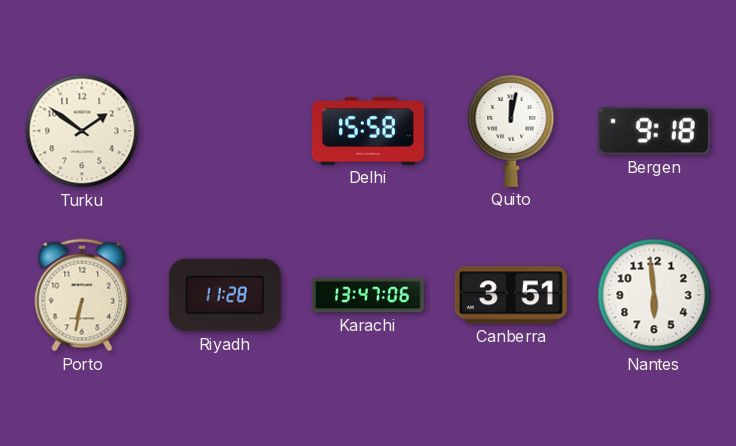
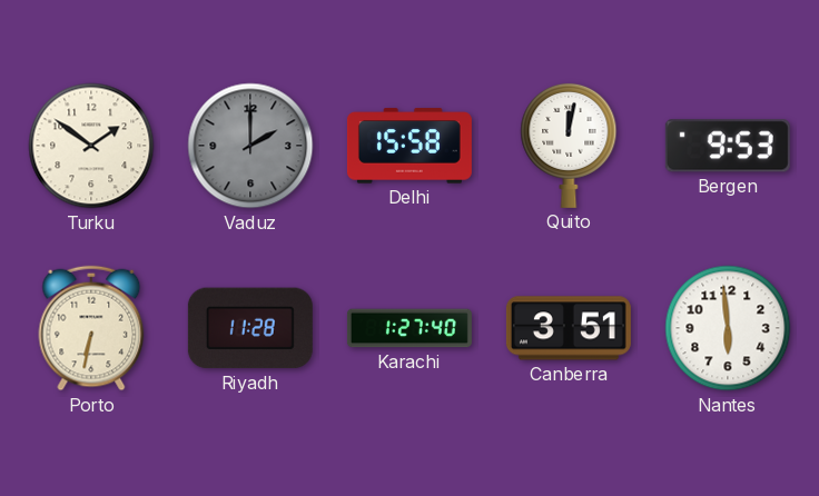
Vaduz: none -> 2:00 (250, 146)
Bergen: 9:18 -> 9:53 (728, 146)
Karachi: 13:47 -> 1:27 (409, 328)
